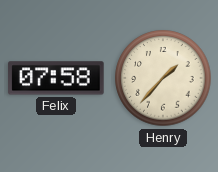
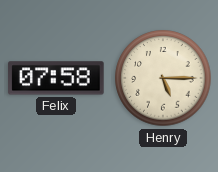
Henry: 1:37 -> 5:15 (163, 78)
